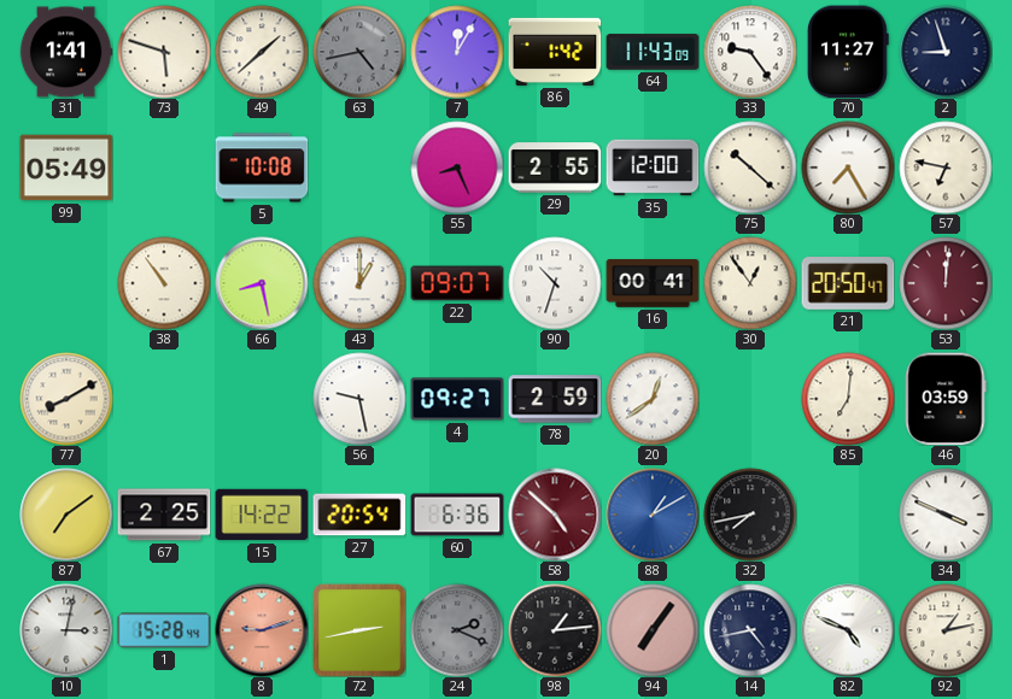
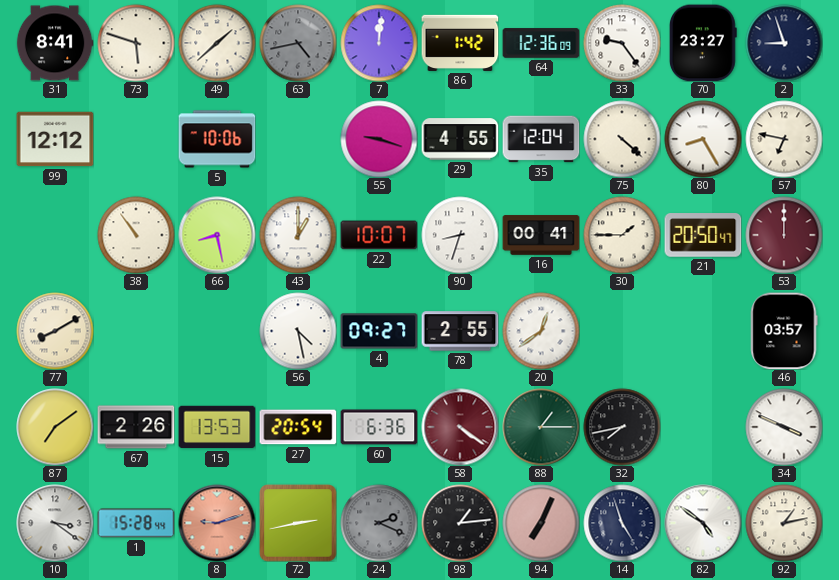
31: 1:41 -> 8:41 (55, 43)
7: 12:05 -> 12:01 (379, 43)
64: 11:43 -> 12:36 (541, 43)
70: 11:27 -> 23:27 (703, 43)
99: 05:49 -> 12:12 (55, 139)
5: 10:08 -> 10:06 (217, 139)
55: 8:26 -> 9:18 (379, 139)
29: 2:55 -> 4:55 (460, 139)
35: 12:00 -> 12:04 (541, 139)
75: 10:22 -> 4:22 (622, 139)
80: 7:25 -> 8:25 (703, 139)
22: 09:07 -> 10:07 (379, 235)
90: 10:33 -> 8:33 (460, 235)
30: 12:54 -> 1:45 (622, 235)
53: 12:01 -> 12:00 (784, 235)
56: 9:28 -> 4:28 (298, 331)
78: 2:59 -> 2:55 (460, 331)
85: 7:01 -> none (848, 399)
46: 03:59 -> 03:57 (784, 331)
67: 2:25 -> 2:26 (136, 427)
15: 14:22 -> 13:53 (217, 427)
58: 4:52 -> 4:21 (460, 427)
88: 1:10 -> 1:15 (541, 427)
88 dial: blue -> green (541, 427)
10: 3:02 -> 3:21 (55, 523)
94: 7:06 -> 7:04 (541, 523)
14: 4:43 -> 4:57 (622, 523)
82: 4:49 -> 4:51 (703, 523)
